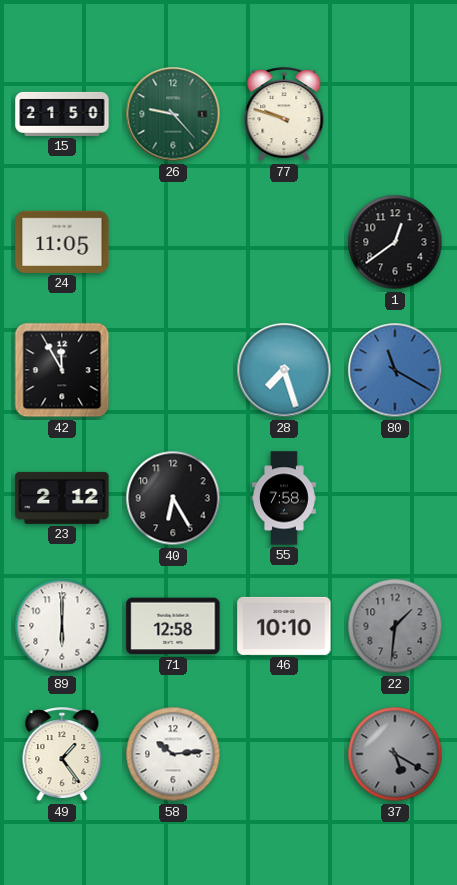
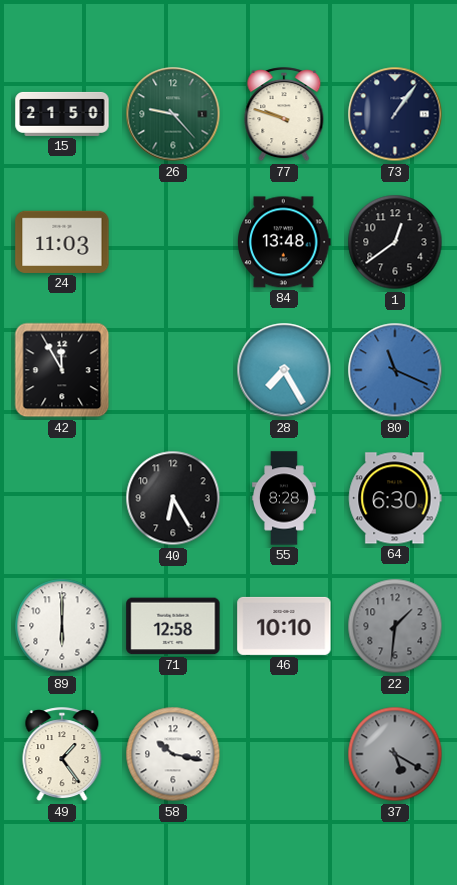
73: none -> 1:06 (395, 114)
24: 11:05 -> 11:03 (62, 242)
84: none -> 13:48 (285, 242)
28: 7:27 -> 7:25 (284, 370)
80: 11:20 -> 11:19 (395, 370)
23: 2:12 -> none (62, 498)
55: 7:58 -> 8:28 (285, 498)
64: none -> 6:30 (395, 498)
58: 10:14 -> 10:17 (173, 754)
